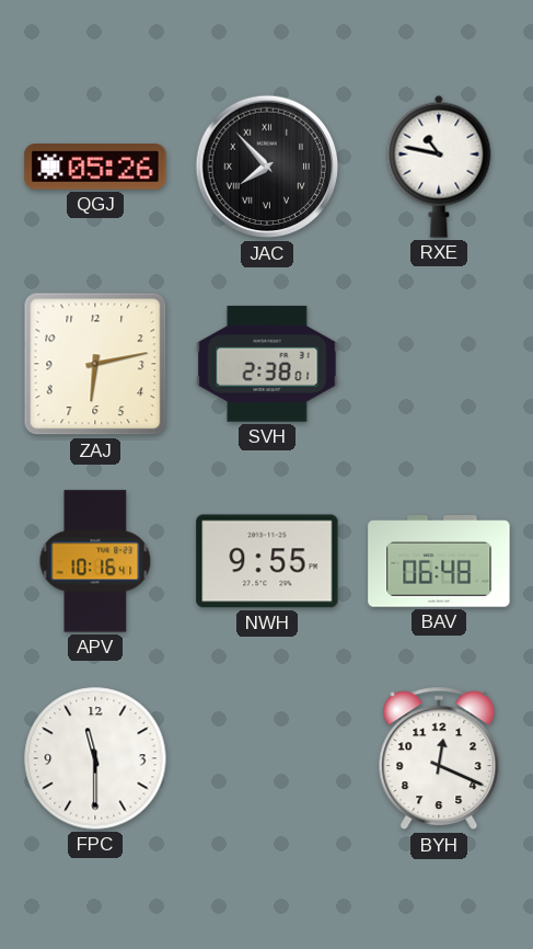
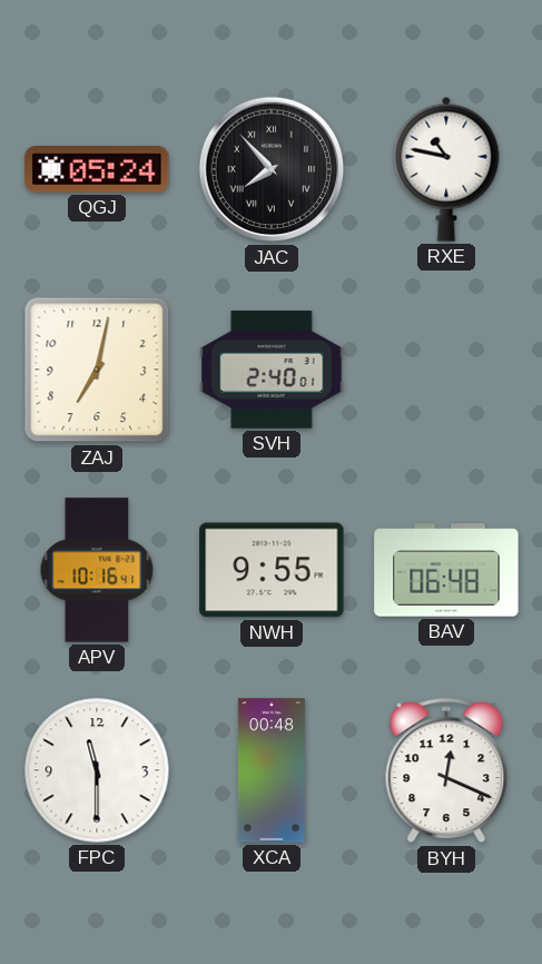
QGJ: 05:26 -> 05:24 (97, 170)
ZAJ: 6:13 -> 7:02 (97, 370)
SVH: 2:38 -> 2:40 (272, 370)
XCA: none -> 00:48 (272, 770)
